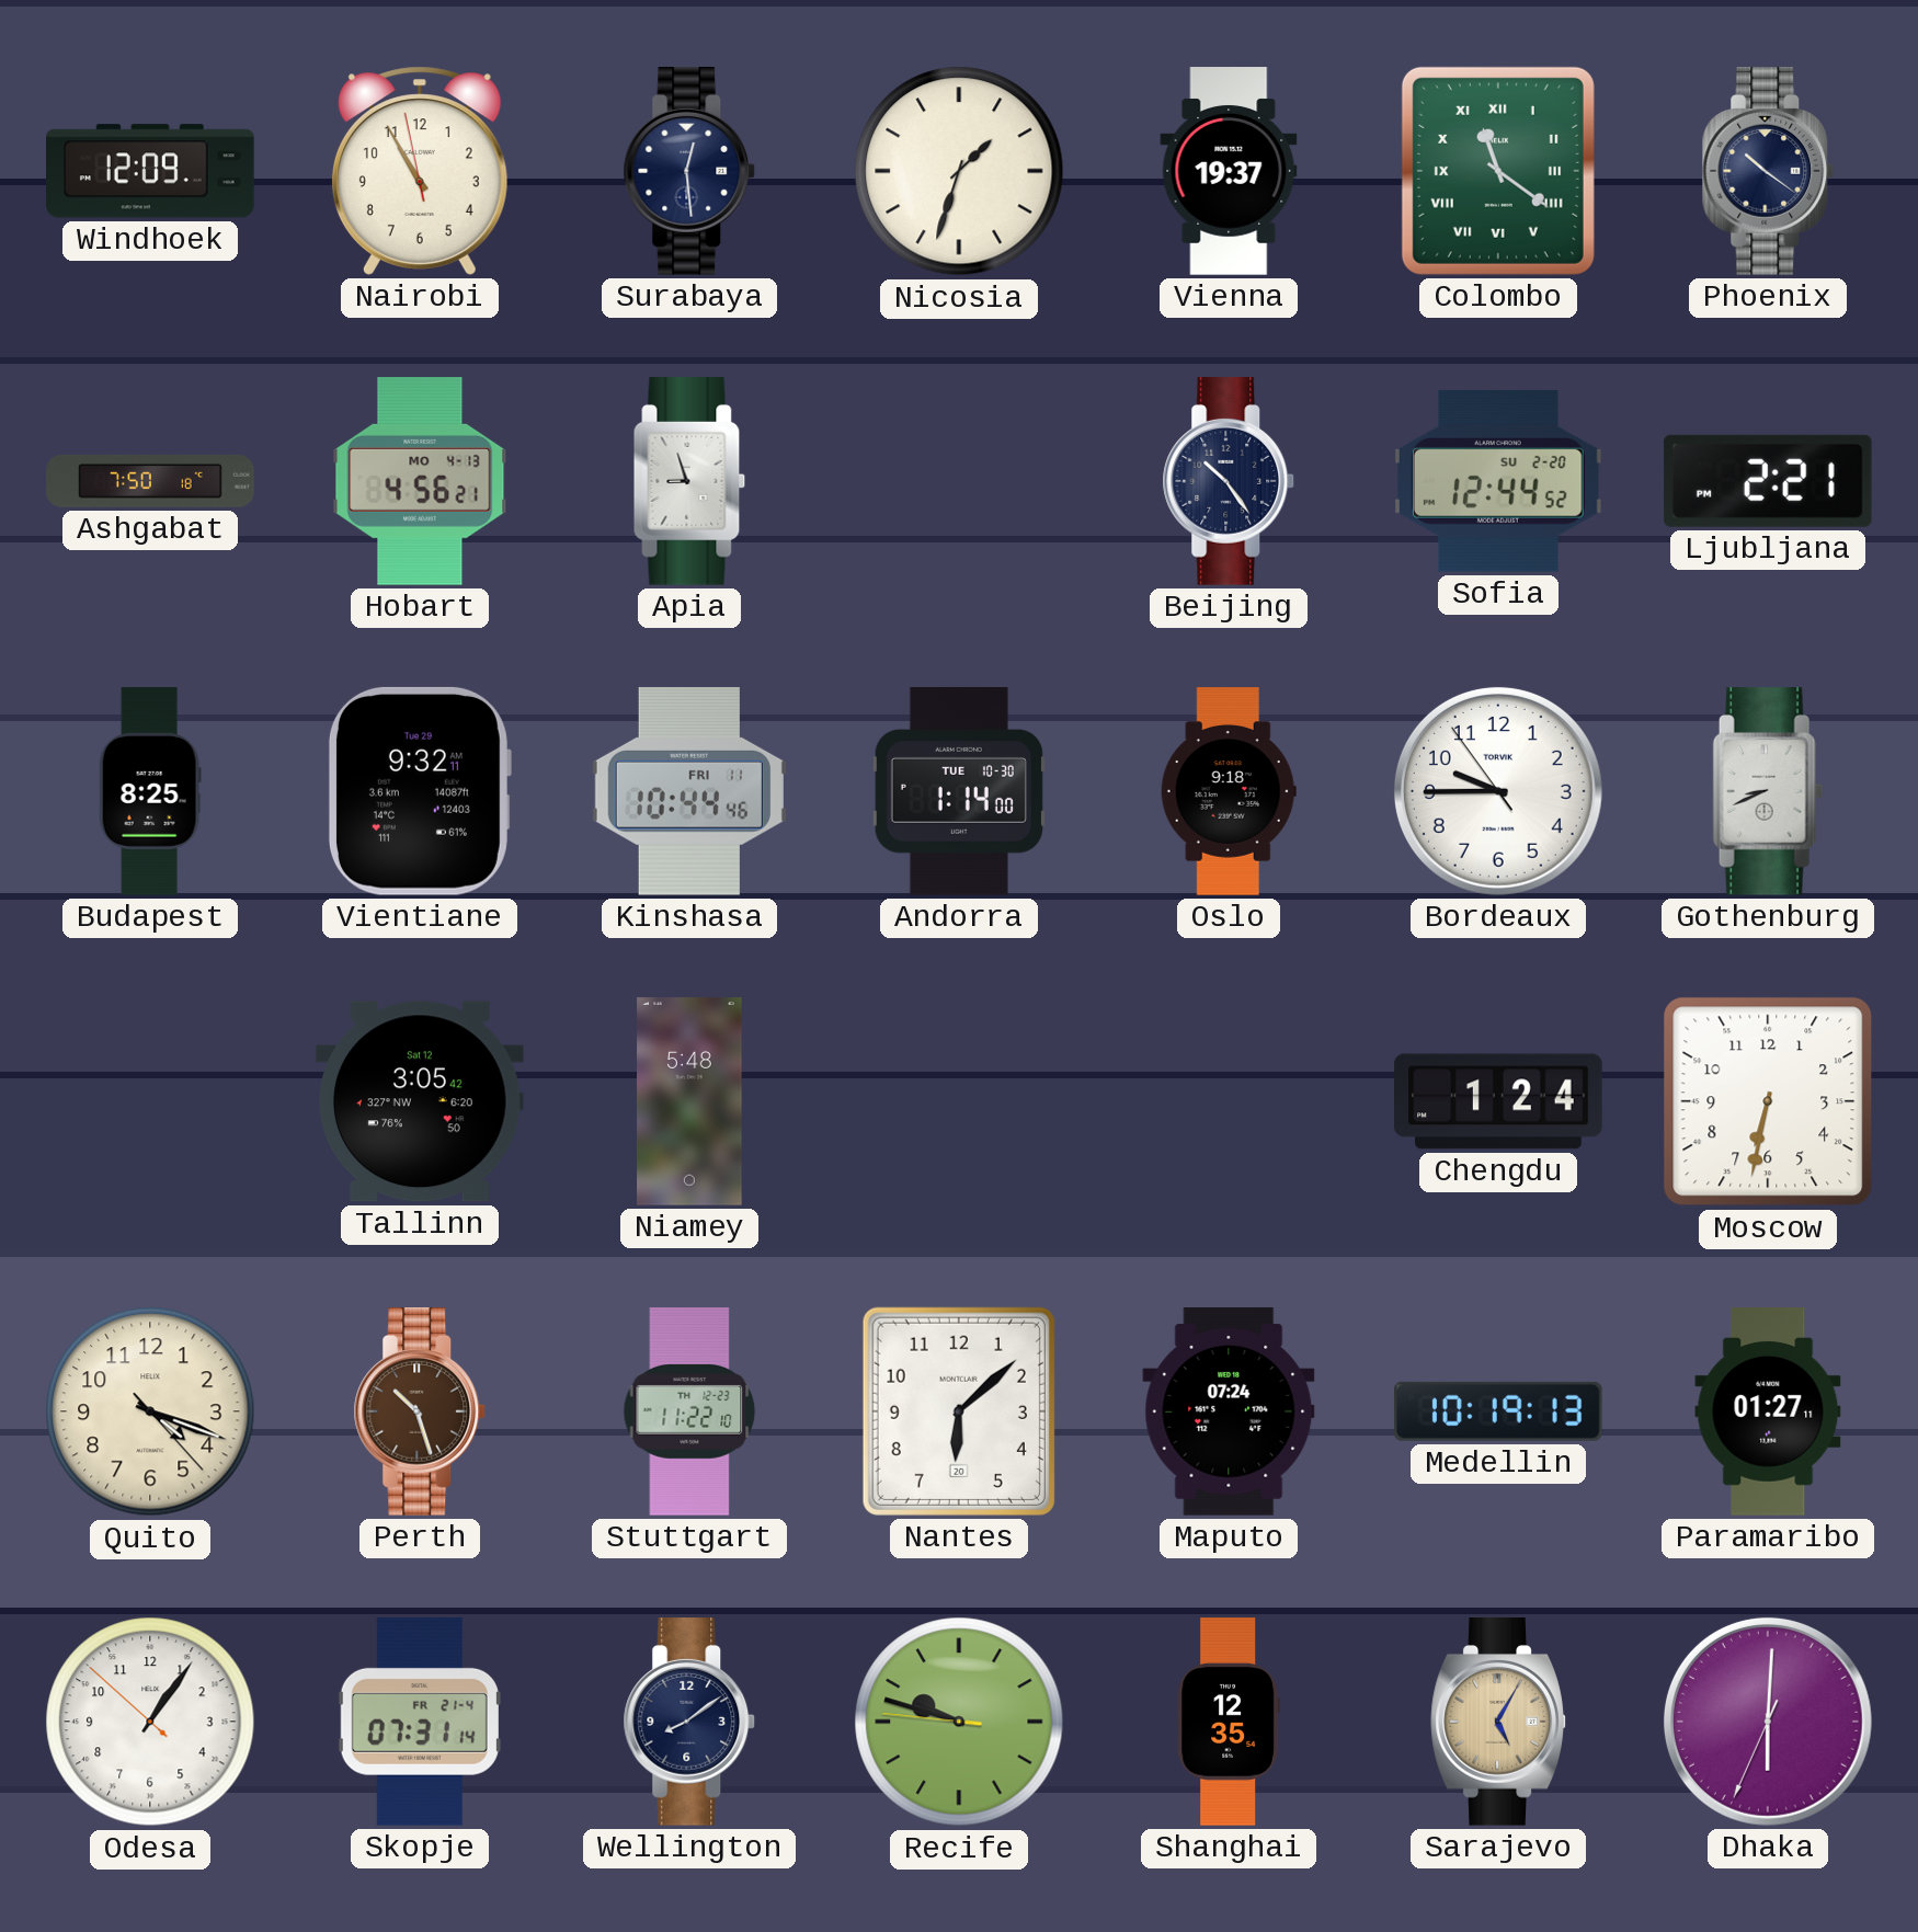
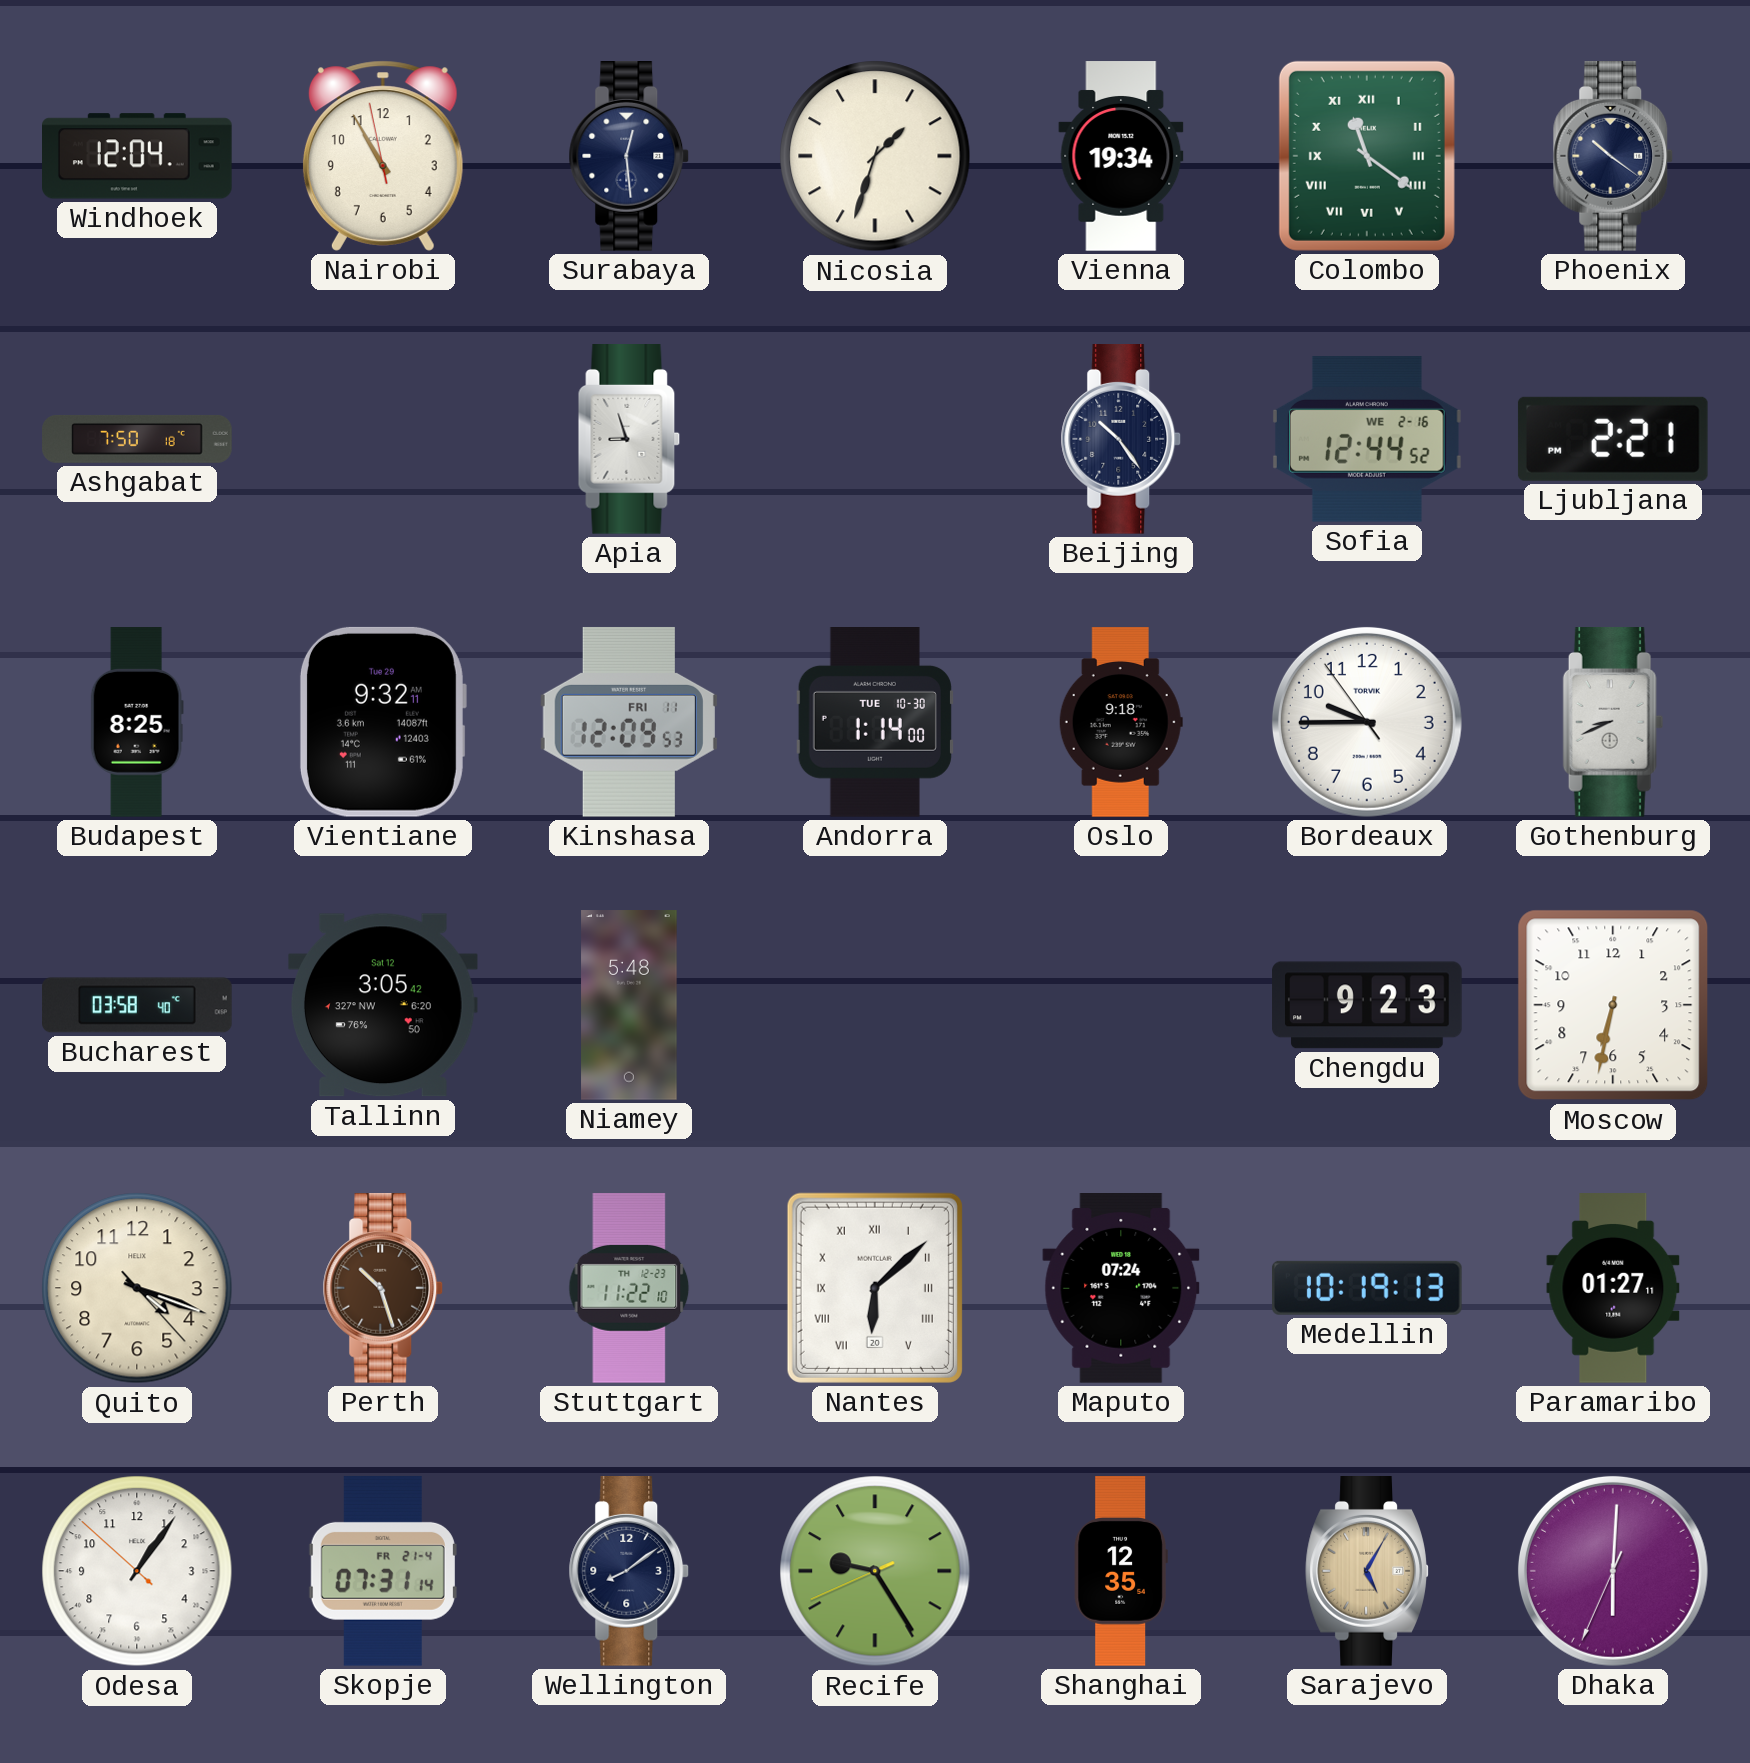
Windhoek: 12:09 -> 12:04 (138, 156)
Vienna: 19:37 -> 19:34 (1121, 156)
Hobart: 4:56 -> none (420, 482)
Sofia date: SU 2-20 -> WE 2-16 (1367, 440)
Kinshasa: 10:44 -> 12:09 (629, 722)
Bucharest: none -> 03:58 (137, 1005)
Chengdu: 1:24 -> 9:23 (1367, 1005)
Nantes numerals: Arabic -> Roman (875, 1288)
Recife: 9:47 -> 9:24 (875, 1571)
